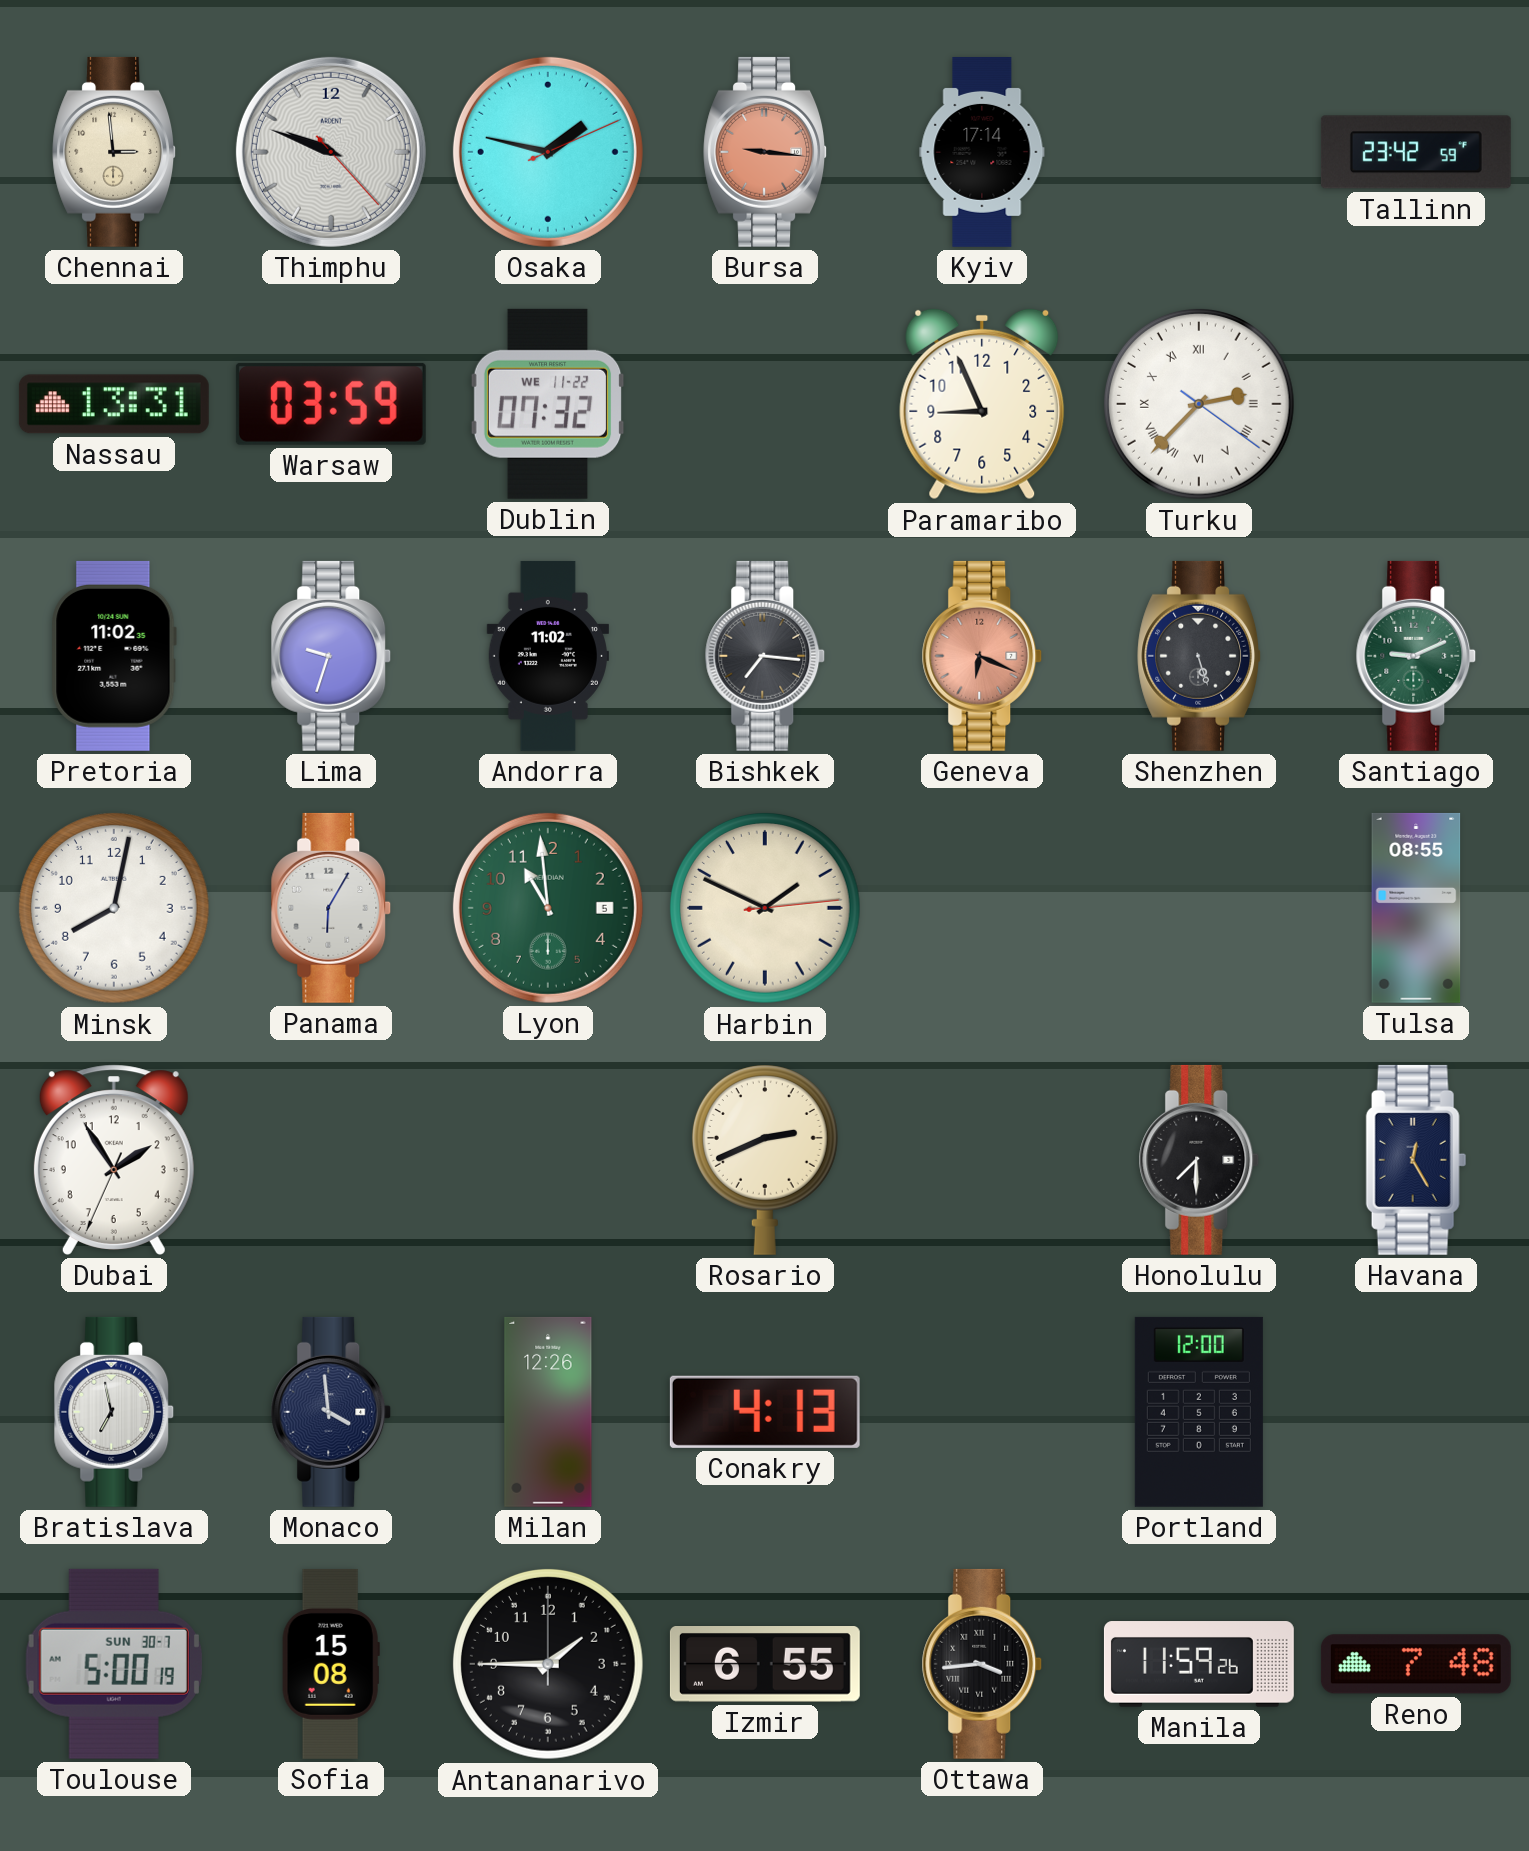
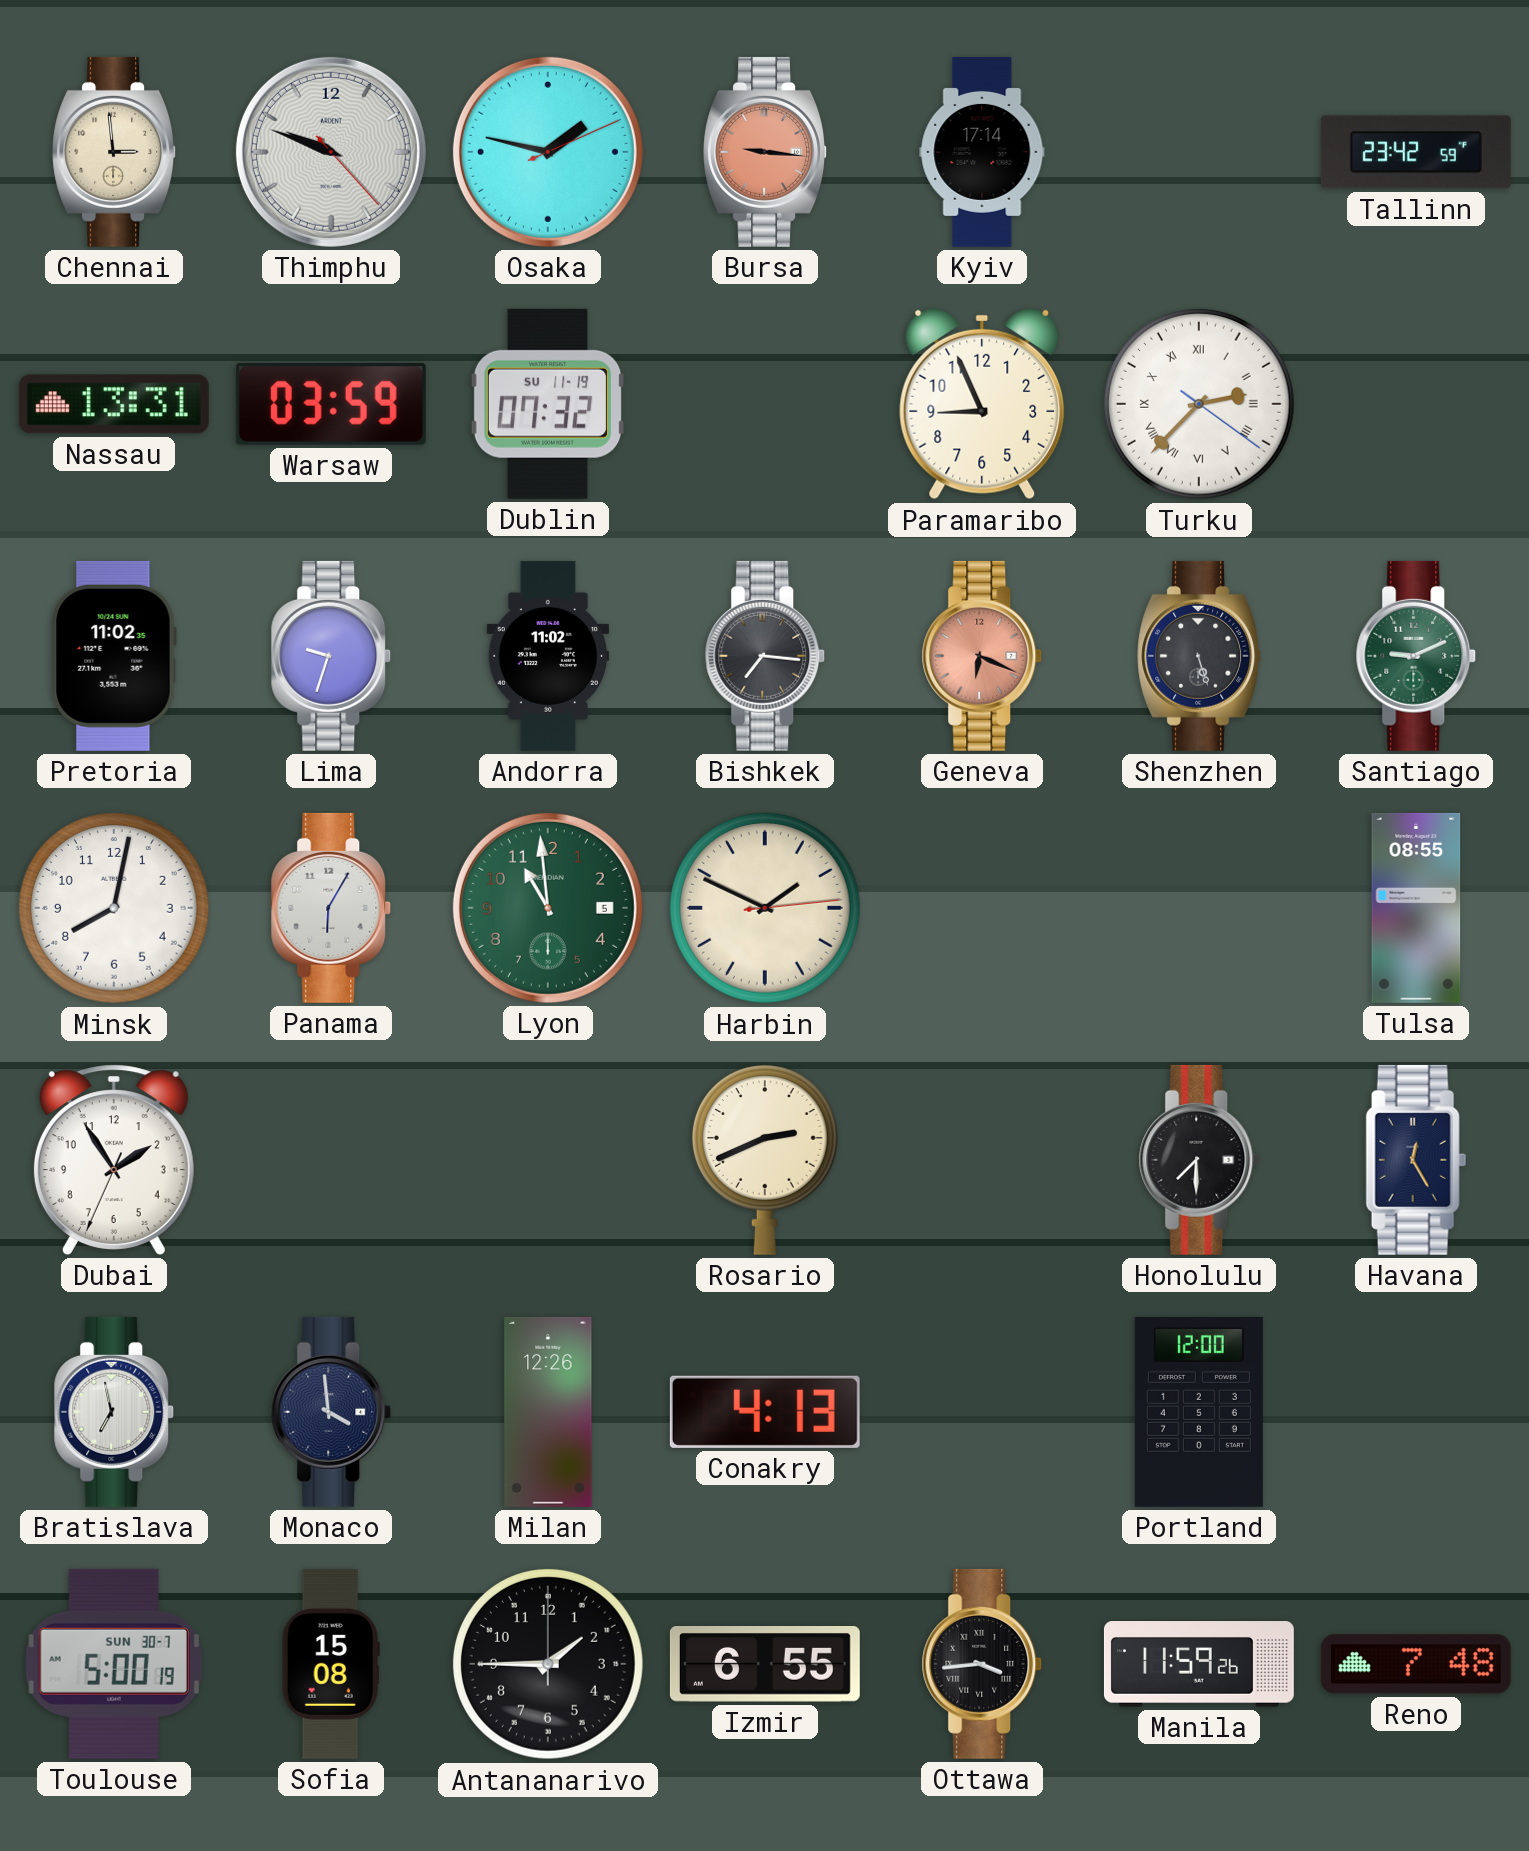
Dublin date: WE 11-22 -> SU 11-19 (548, 404)
